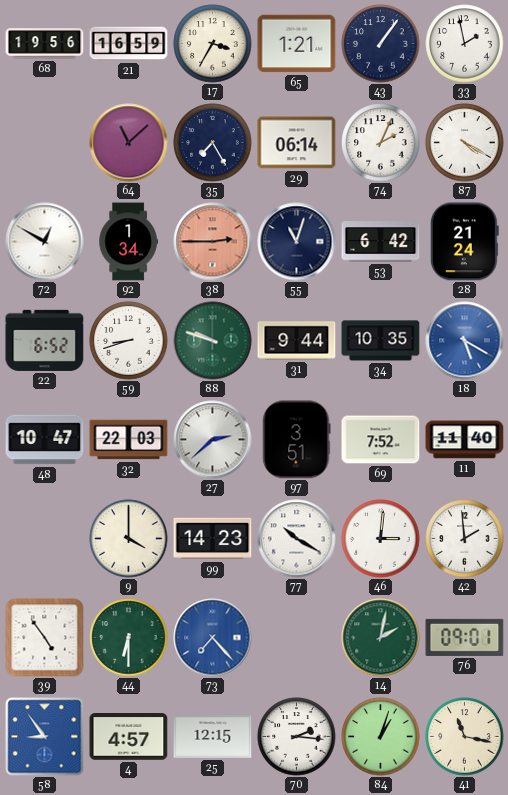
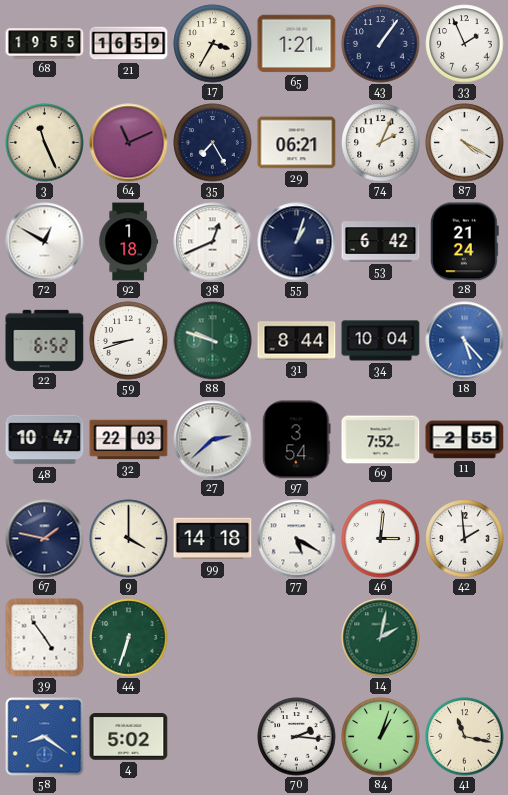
68: 19:56 -> 19:55 (45, 44)
33: 1:58 -> 1:56 (465, 44)
3: none -> 11:26 (45, 143)
64: 11:08 -> 11:11 (129, 143)
29: 06:14 -> 06:21 (297, 143)
92: 1:34 -> 1:18 (128, 242)
38: 2:45 -> 12:41 (213, 242)
38 dial: salmon -> white (213, 242)
55: 11:03 -> 1:03 (297, 242)
31: 9:44 -> 8:44 (297, 341)
34: 10:35 -> 10:04 (381, 341)
18: 5:20 -> 5:23 (465, 341)
97: 3:51 -> 3:54 (297, 440)
11: 11:40 -> 2:55 (465, 440)
67: none -> 1:47 (45, 539)
99: 14:23 -> 14:18 (213, 539)
77: 10:20 -> 5:20 (297, 539)
44: 6:30 -> 6:33 (129, 638)
73: 7:23 -> none (213, 638)
76: 09:01 -> none (465, 637)
58: 8:54 -> 8:21 (45, 737)
4: 4:57 -> 5:02 (129, 737)
25: 12:15 -> none (213, 737)
